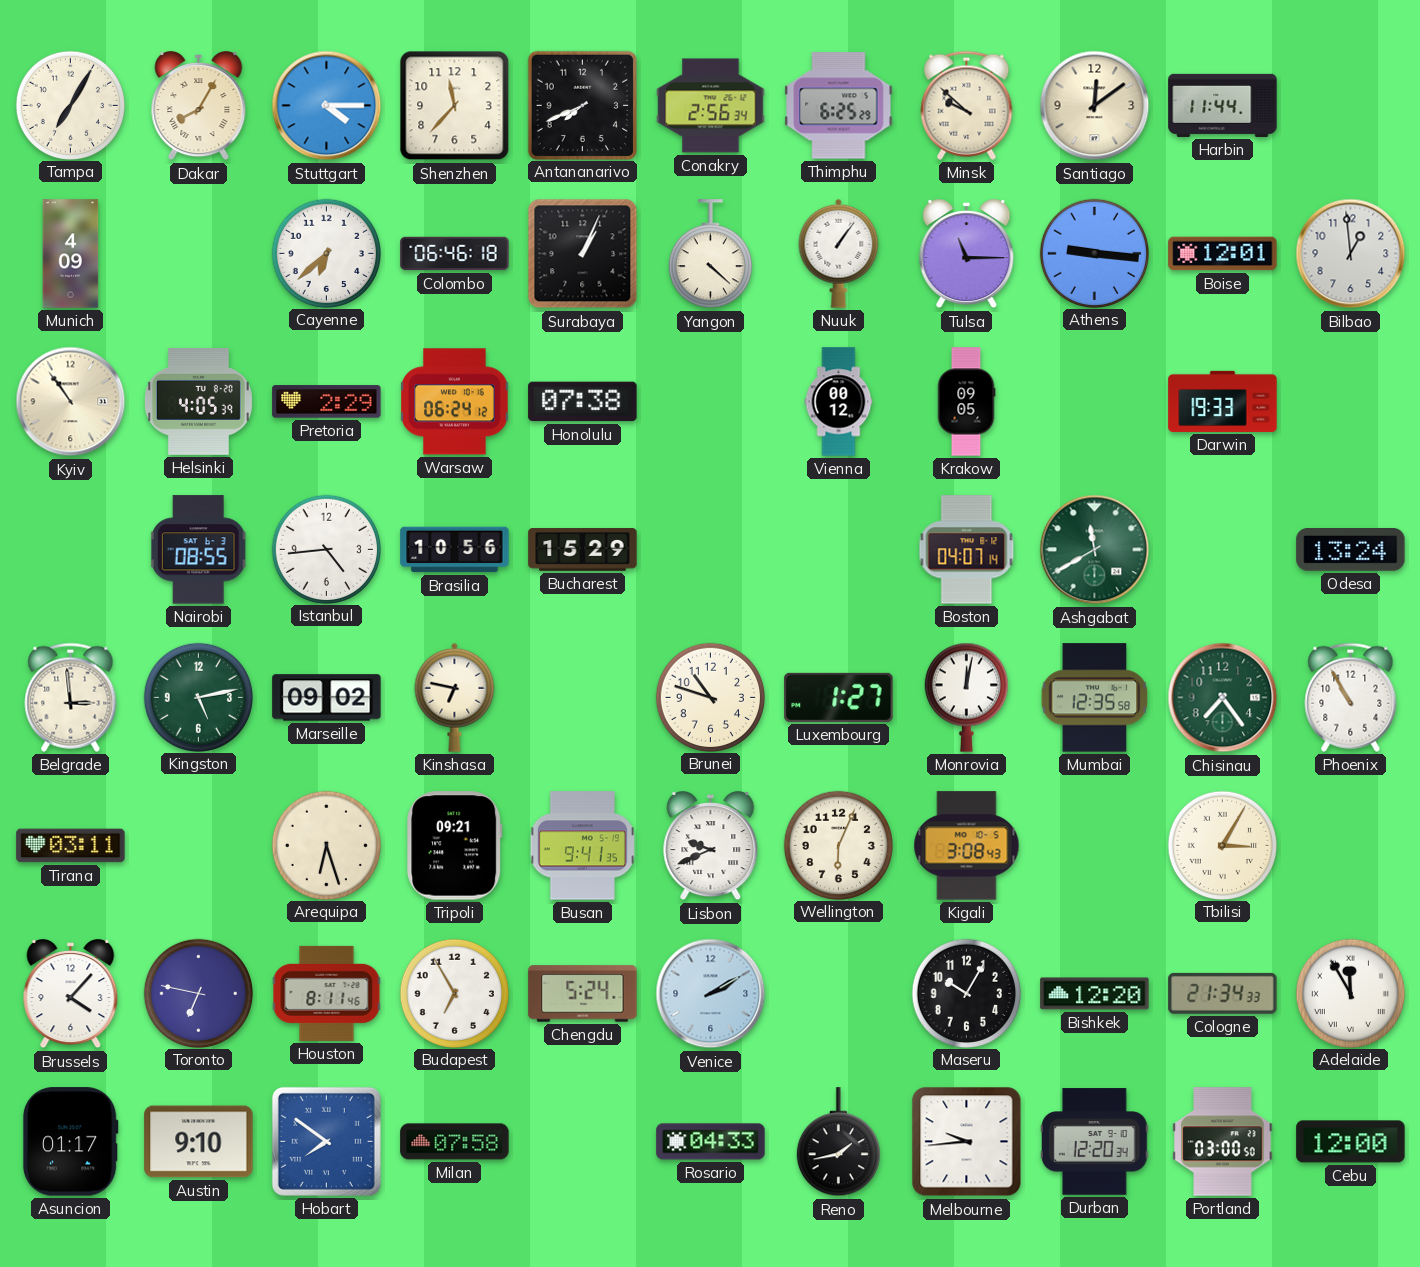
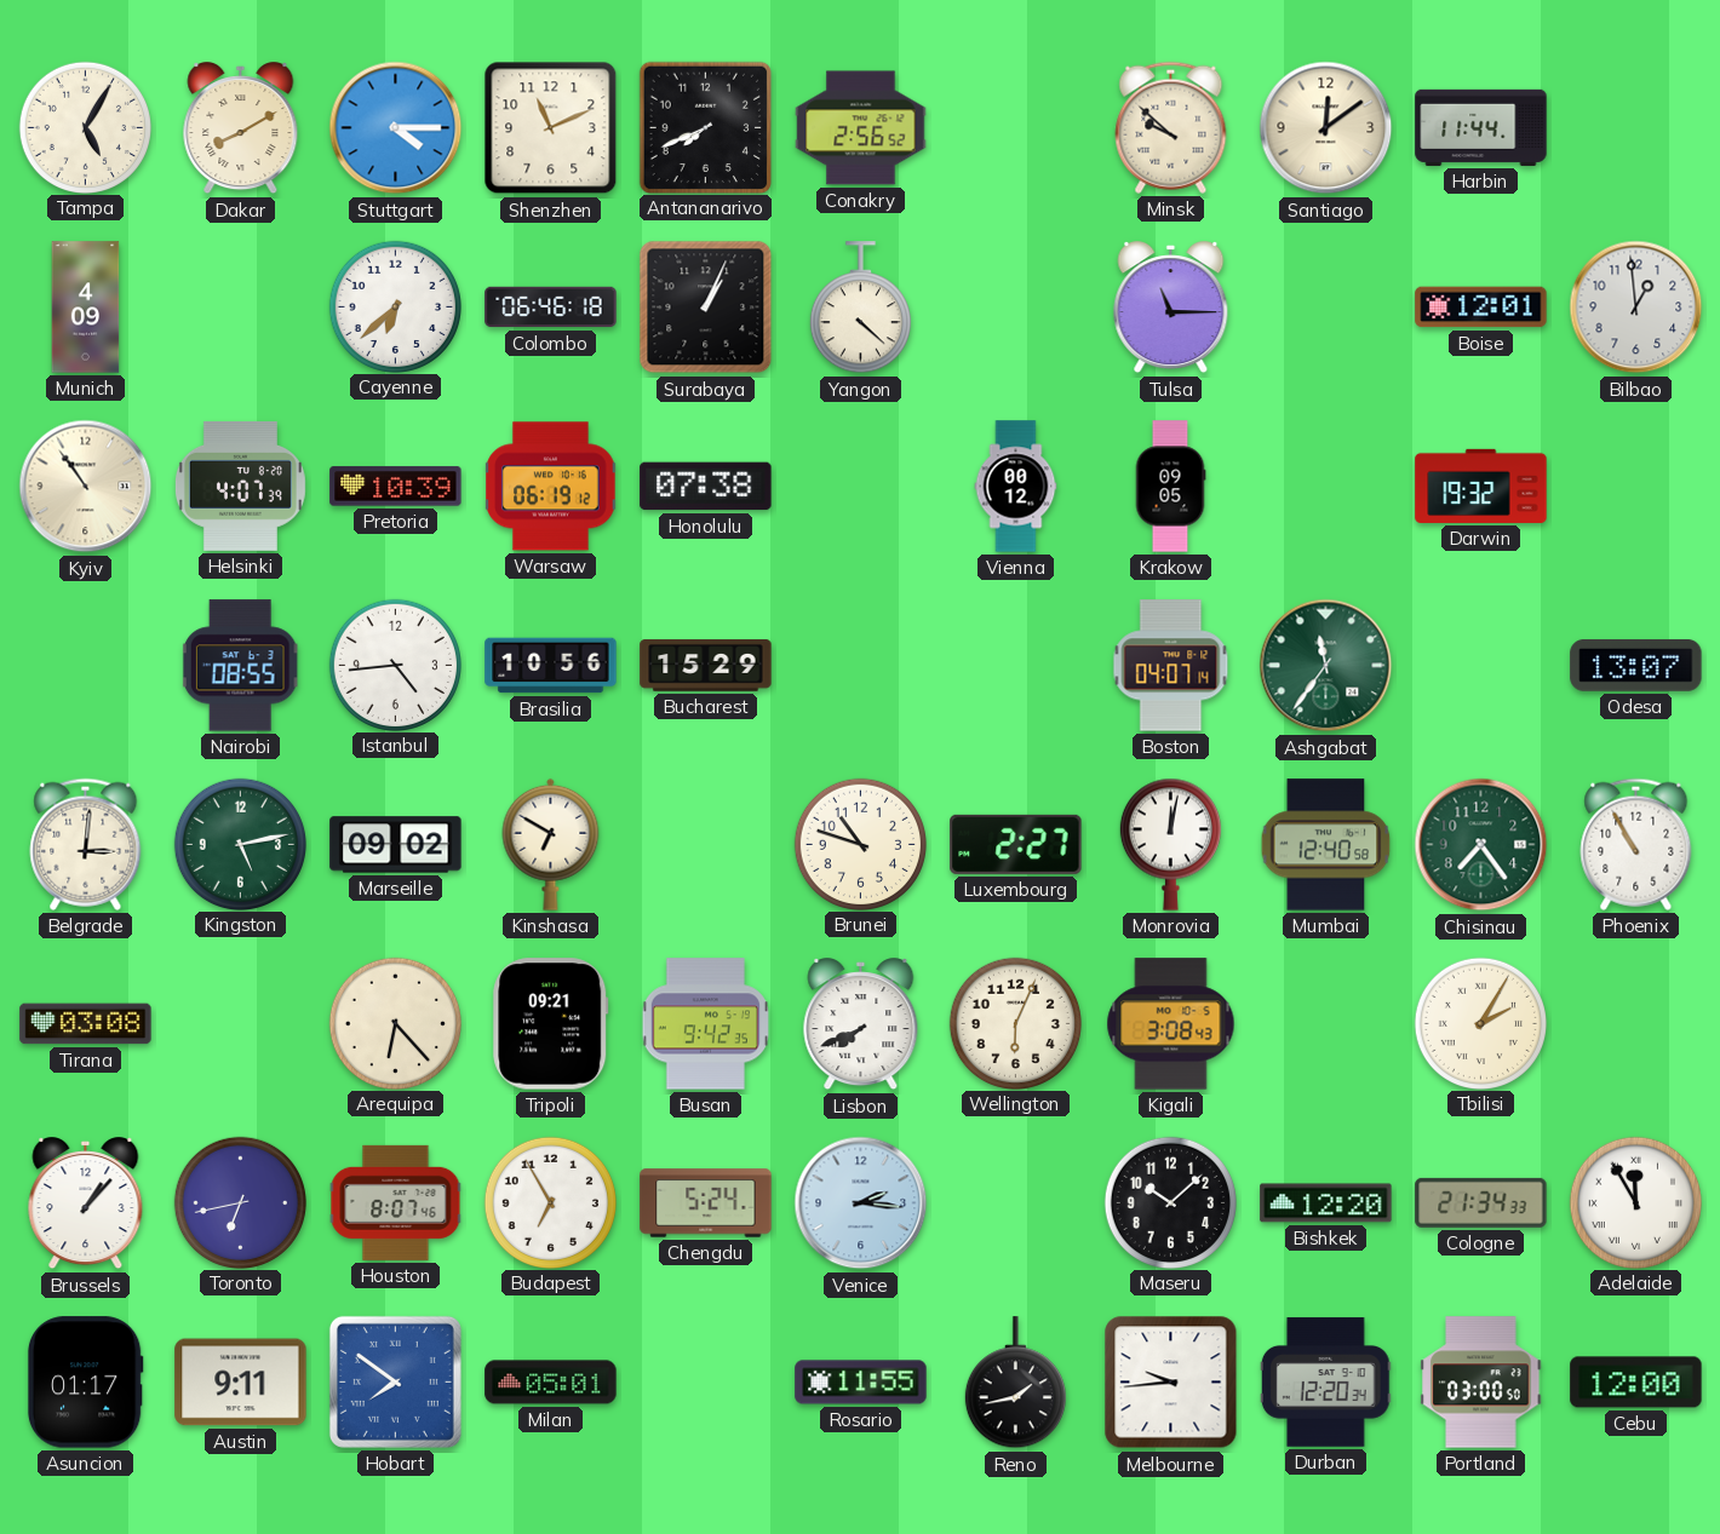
Tampa: 7:05 -> 5:05 (85, 127)
Dakar: 8:05 -> 8:10 (241, 128)
Shenzhen: 11:37 -> 11:11 (551, 128)
Conakry: 2:56:34 -> 2:56:52 (861, 128)
Thimphu: 6:25 -> none (839, 106)
Nuuk: 1:06 -> none (839, 253)
Athens: 9:16 -> none (1094, 253)
Helsinki: 4:05 -> 4:07 (240, 486)
Pretoria: 2:29 -> 10:39 (396, 487)
Warsaw: 06:24 -> 06:19 (551, 487)
Darwin: 19:33 -> 19:32 (1481, 486)
Ashgabat: 11:40 -> 11:36 (1326, 666)
Odesa: 13:24 -> 13:07 (1636, 666)
Belgrade: 2:59 -> 3:01 (86, 844)
Kinshasa: 6:47 -> 6:50 (551, 844)
Luxembourg: 1:27 -> 2:27 (1016, 844)
Mumbai: 12:35 -> 12:40 (1326, 845)
Tirana: 03:11 -> 03:08 (86, 1024)
Arequipa: 6:27 -> 6:23 (395, 1023)
Busan: 9:41 -> 9:42 (705, 1024)
Lisbon: 9:41 -> 7:41 (861, 1024)
Tbilisi: 3:05 -> 2:05 (1480, 1023)
Brussels: 4:07 -> 1:07 (86, 1203)
Toronto: 6:47 -> 6:43 (240, 1202)
Houston: 8:11 -> 8:07 (396, 1202)
Venice: 2:10 -> 2:16 (861, 1203)
Maseru: 10:05 -> 10:08 (1170, 1202)
Austin: 9:10 -> 9:11 (241, 1383)
Milan: 07:58 -> 05:01 (551, 1383)
Rosario: 04:33 -> 11:55 (861, 1383)
